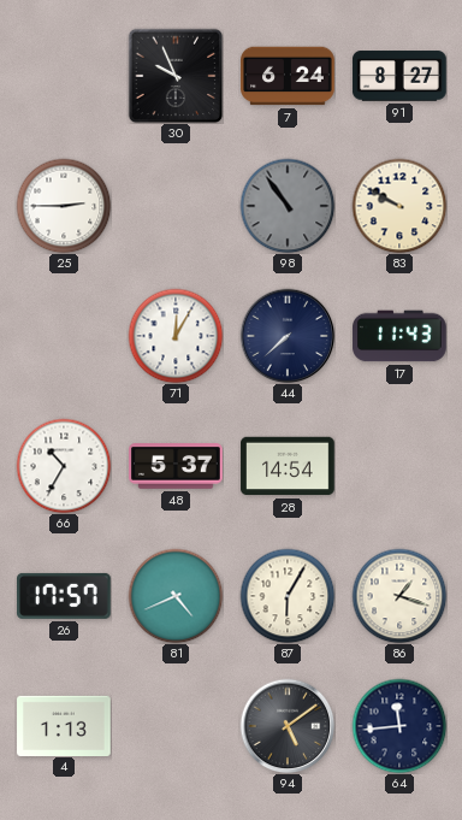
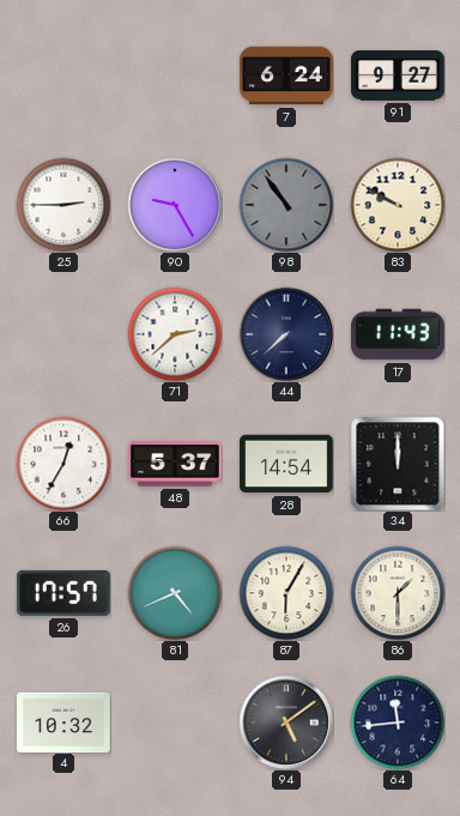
30: 9:56 -> none (176, 76)
91: 8:27 -> 9:27 (398, 75)
90: none -> 9:25 (175, 205)
71: 12:05 -> 2:38 (175, 334)
66: 10:35 -> 12:35 (63, 464)
34: none -> 12:00 (398, 464)
86: 1:18 -> 1:30 (398, 593)
4: 1:13 -> 10:32 (63, 721)
